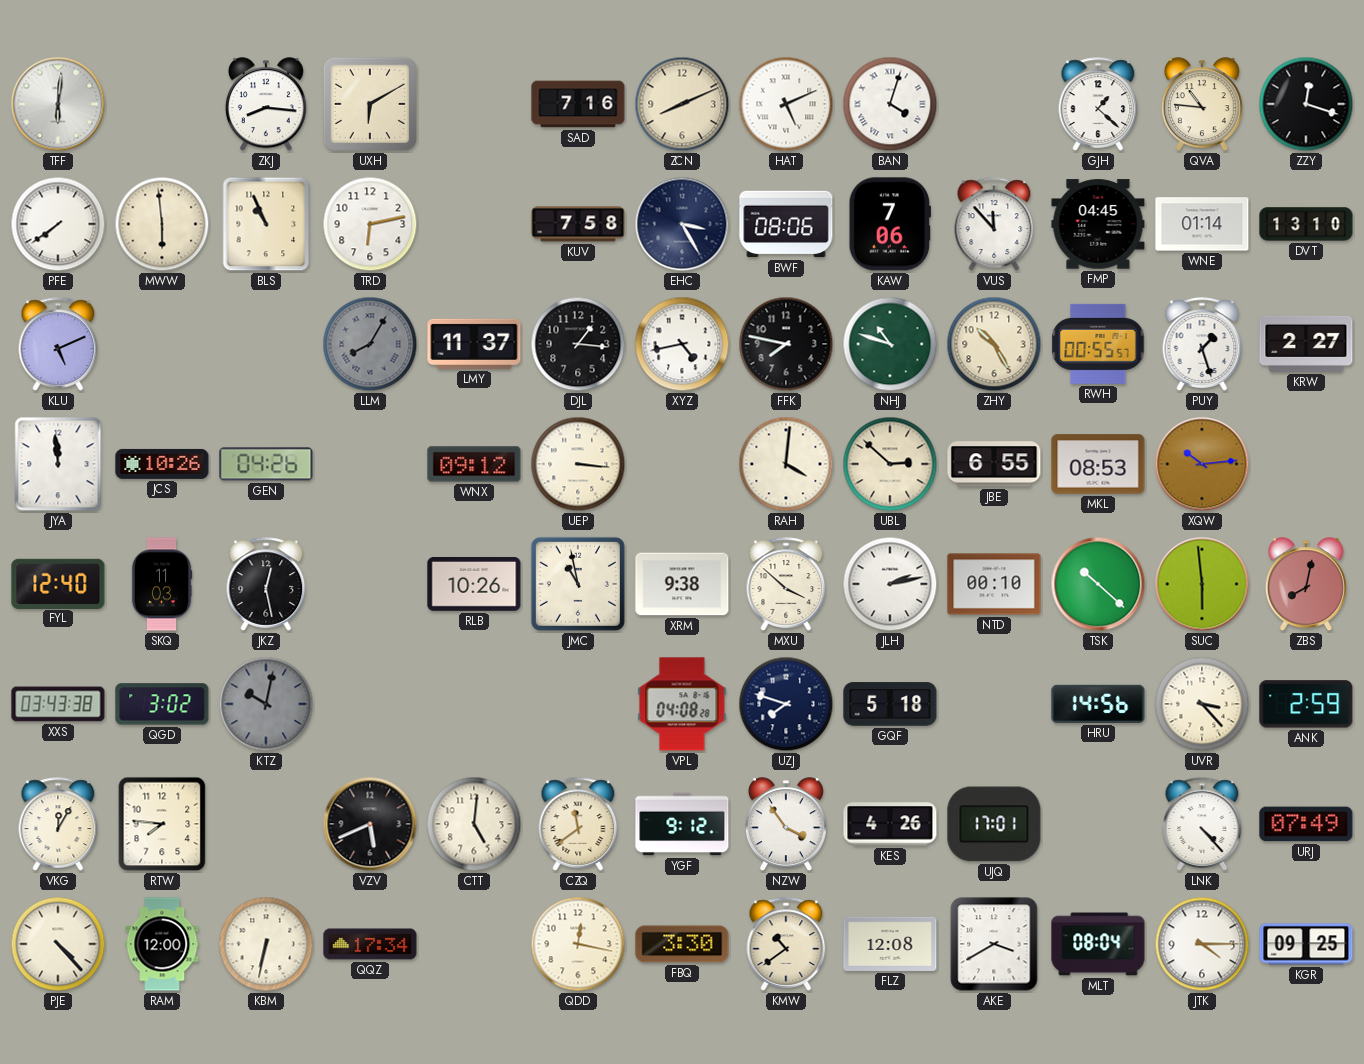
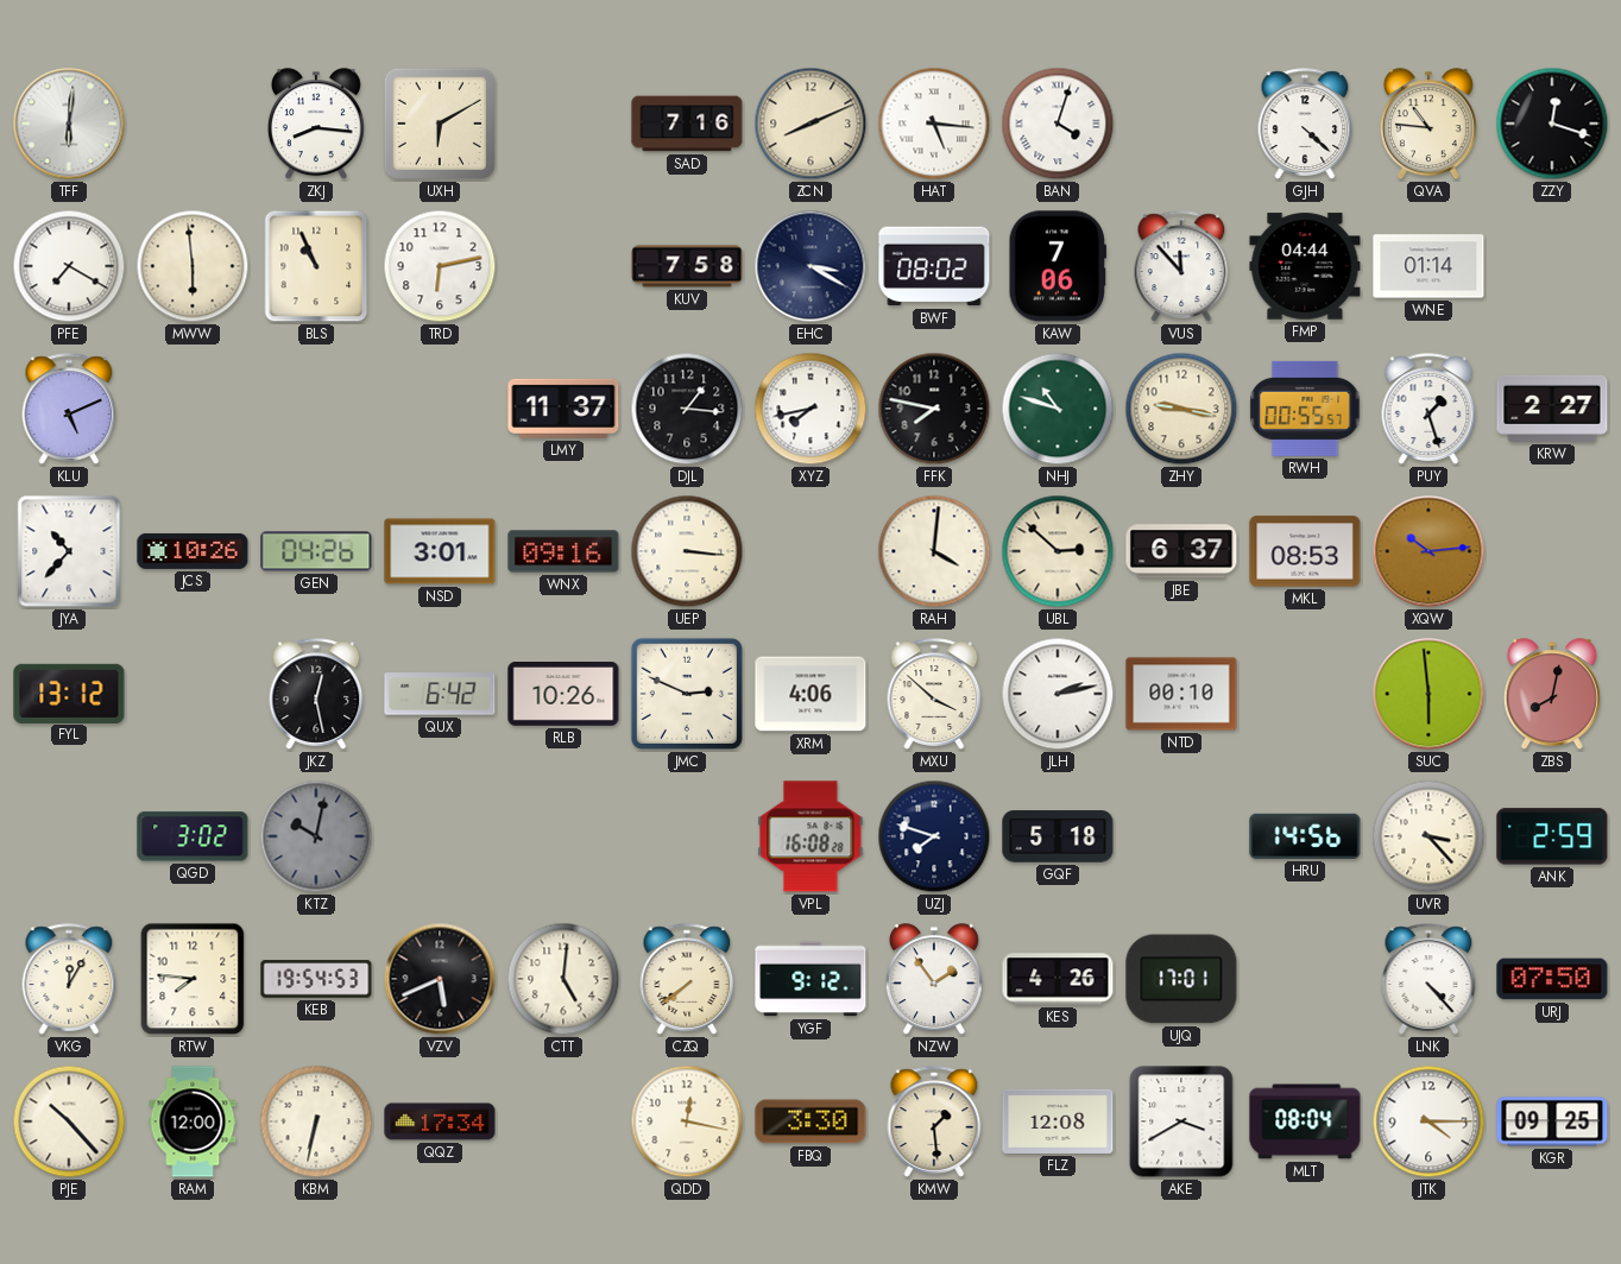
HAT: 5:11 -> 5:16 (934, 124)
GJH: 1:22 -> 4:22 (1305, 124)
PFE: 7:39 -> 7:20 (69, 266)
EHC: 3:25 -> 3:20 (810, 266)
BWF: 08:06 -> 08:02 (934, 266)
FMP: 04:45 -> 04:44 (1305, 266)
DVT: 13:10 -> none (1306, 224)
LLM: 8:05 -> none (370, 344)
XYZ: 4:43 -> 7:43 (810, 409)
ZHY: 10:25 -> 9:17 (1181, 409)
JYA: 11:59 -> 10:37 (69, 551)
NSD: none -> 3:01 (440, 551)
WNX: 09:12 -> 09:16 (563, 551)
JBE: 6:55 -> 6:37 (1181, 551)
FYL: 12:40 -> 13:12 (69, 693)
SKQ: 11:03 -> none (162, 584)
QUX: none -> 6:42 (440, 694)
JMC: 10:58 -> 2:49 (687, 694)
XRM: 9:38 -> 4:06 (810, 694)
TSK: 10:22 -> none (1098, 584)
XXS: 03:43 -> none (58, 704)
VPL: 04:08 -> 16:08 (810, 836)
KEB: none -> 19:54 (316, 979)
CZQ: 11:39 -> 7:39 (687, 979)
NZW: 3:54 -> 1:54 (934, 980)
URJ: 07:49 -> 07:50 (1552, 979)
PJE: 4:23 -> 10:23 (69, 1121)
KMW: 10:39 -> 1:29 (934, 1121)
